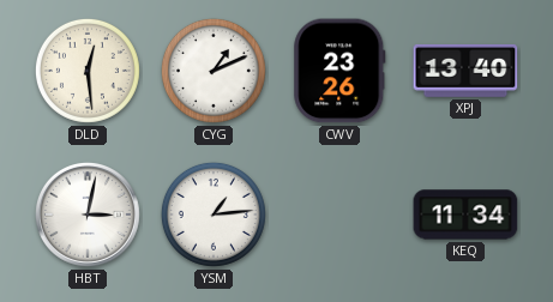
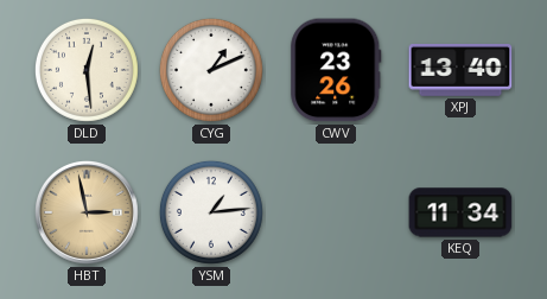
HBT: 3:02 -> 2:58 (87, 212)
HBT dial: white -> champagne (87, 212)
